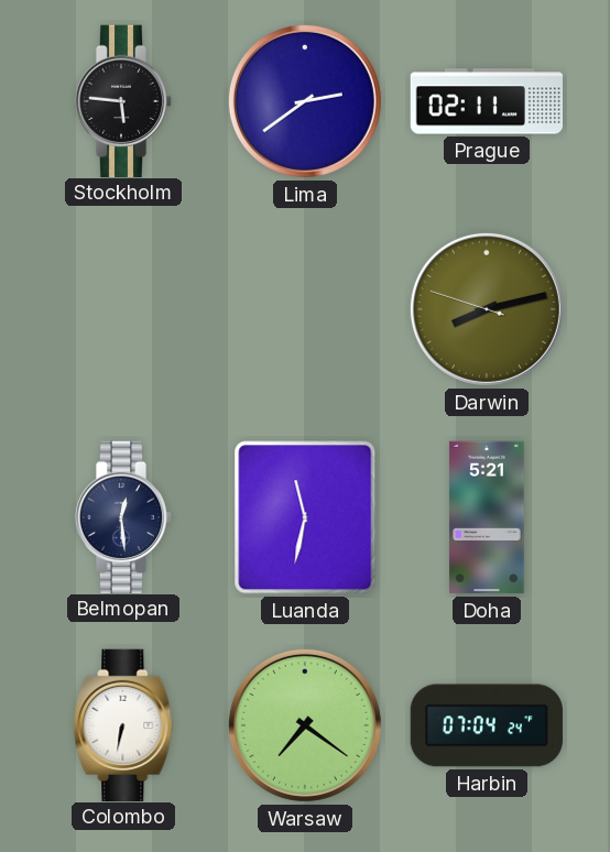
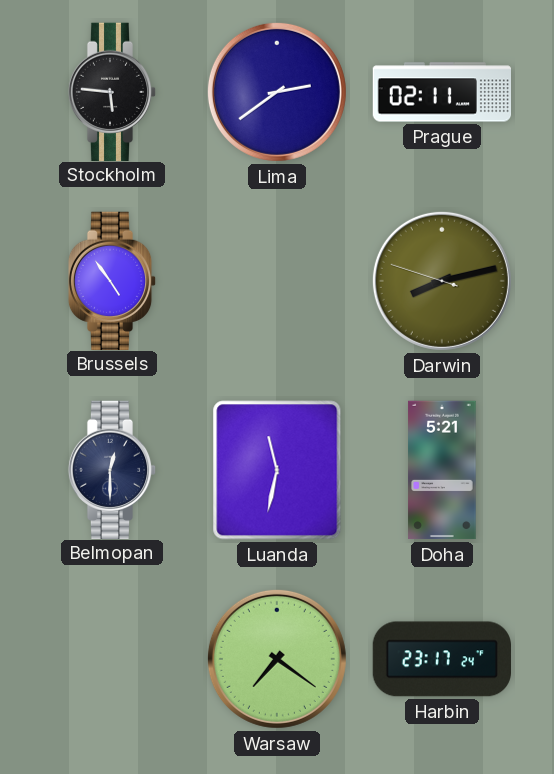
Brussels: none -> 4:54 (112, 280)
Belmopan: 12:29 -> 12:30 (112, 469)
Colombo: 6:32 -> none (123, 724)
Harbin: 07:04 -> 23:17 (441, 659)
